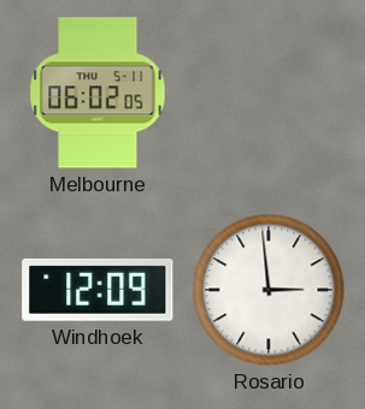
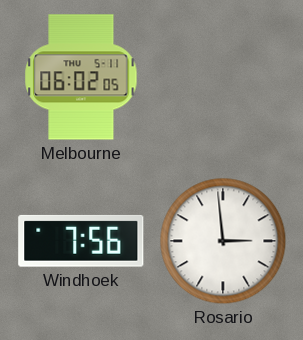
Windhoek: 12:09 -> 7:56 (81, 241)
